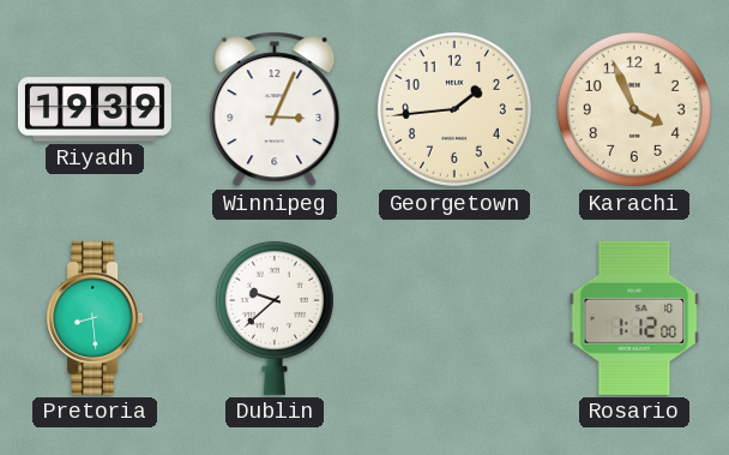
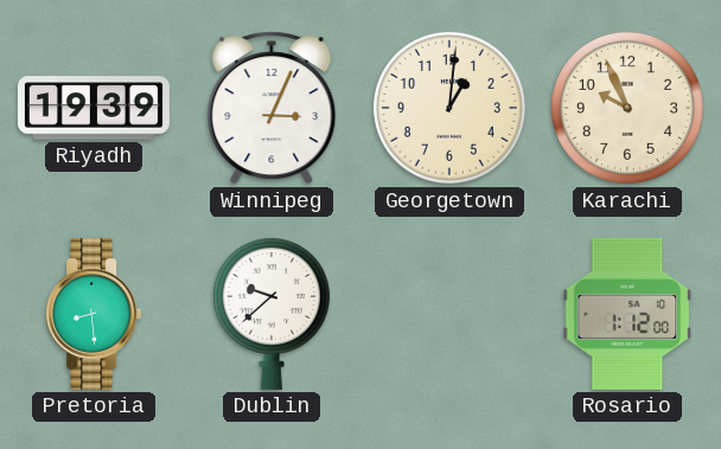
Georgetown: 1:44 -> 1:01 (449, 108)
Karachi: 3:56 -> 9:56 (627, 108)
